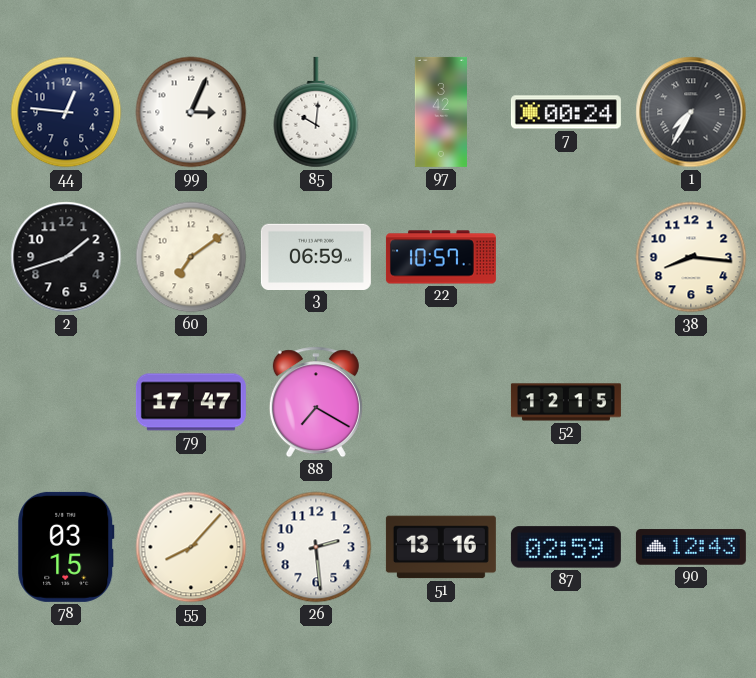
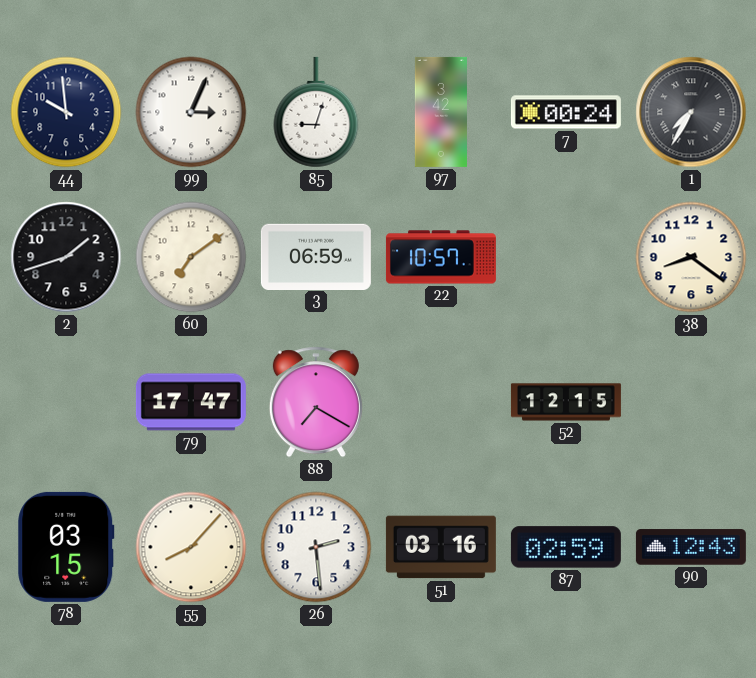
44: 12:46 -> 9:59 (66, 112)
85: 10:01 -> 9:03 (316, 112)
38: 8:16 -> 8:21 (691, 257)
51: 13:16 -> 03:16 (441, 547)
